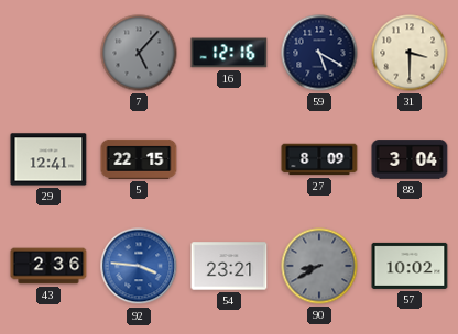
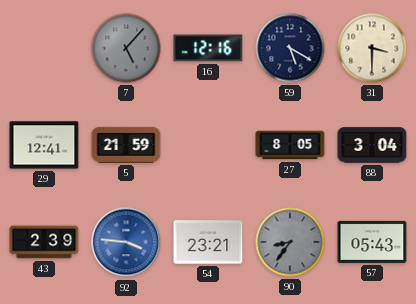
5: 22:15 -> 21:59 (126, 145)
27: 8:09 -> 8:05 (290, 145)
43: 2:36 -> 2:39 (44, 242)
90: 8:40 -> 8:36 (290, 242)
57: 10:02 -> 05:43 (372, 242)
